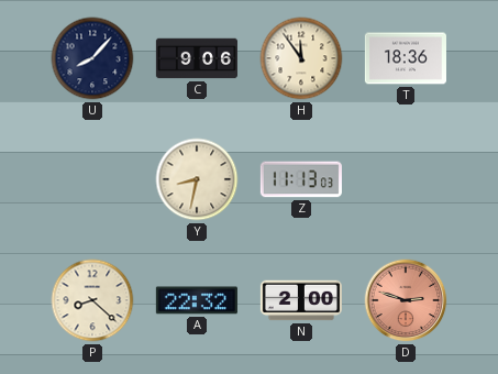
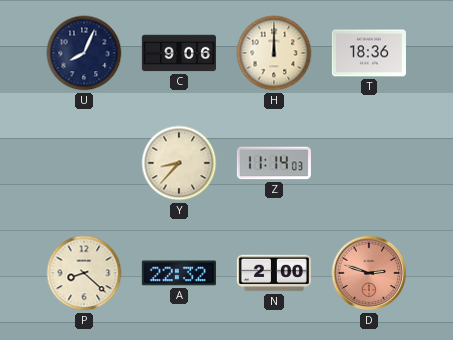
U: 8:07 -> 8:04 (84, 53)
H: 11:54 -> 12:00 (274, 53)
Y: 8:32 -> 8:37 (179, 163)
Z: 11:13 -> 11:14 (274, 163)
